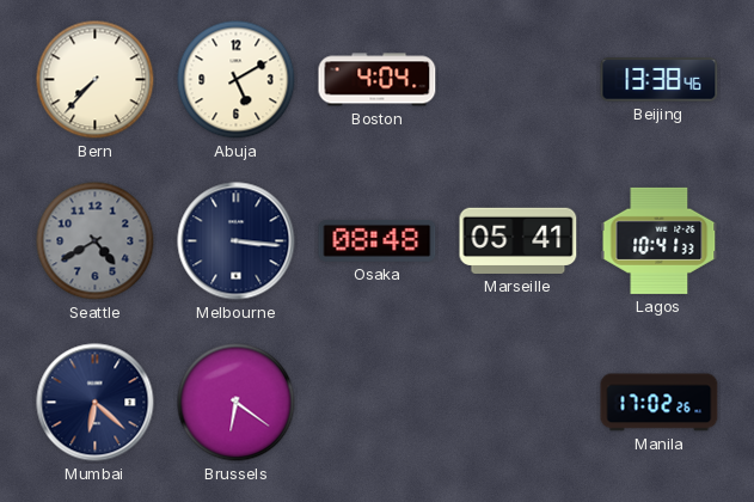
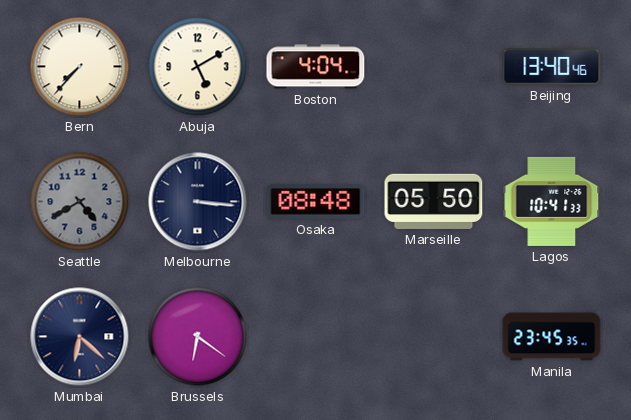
Beijing: 13:38 -> 13:40 (552, 67)
Marseille: 05:41 -> 05:50 (434, 201)
Manila: 17:02 -> 23:45 (552, 337)
